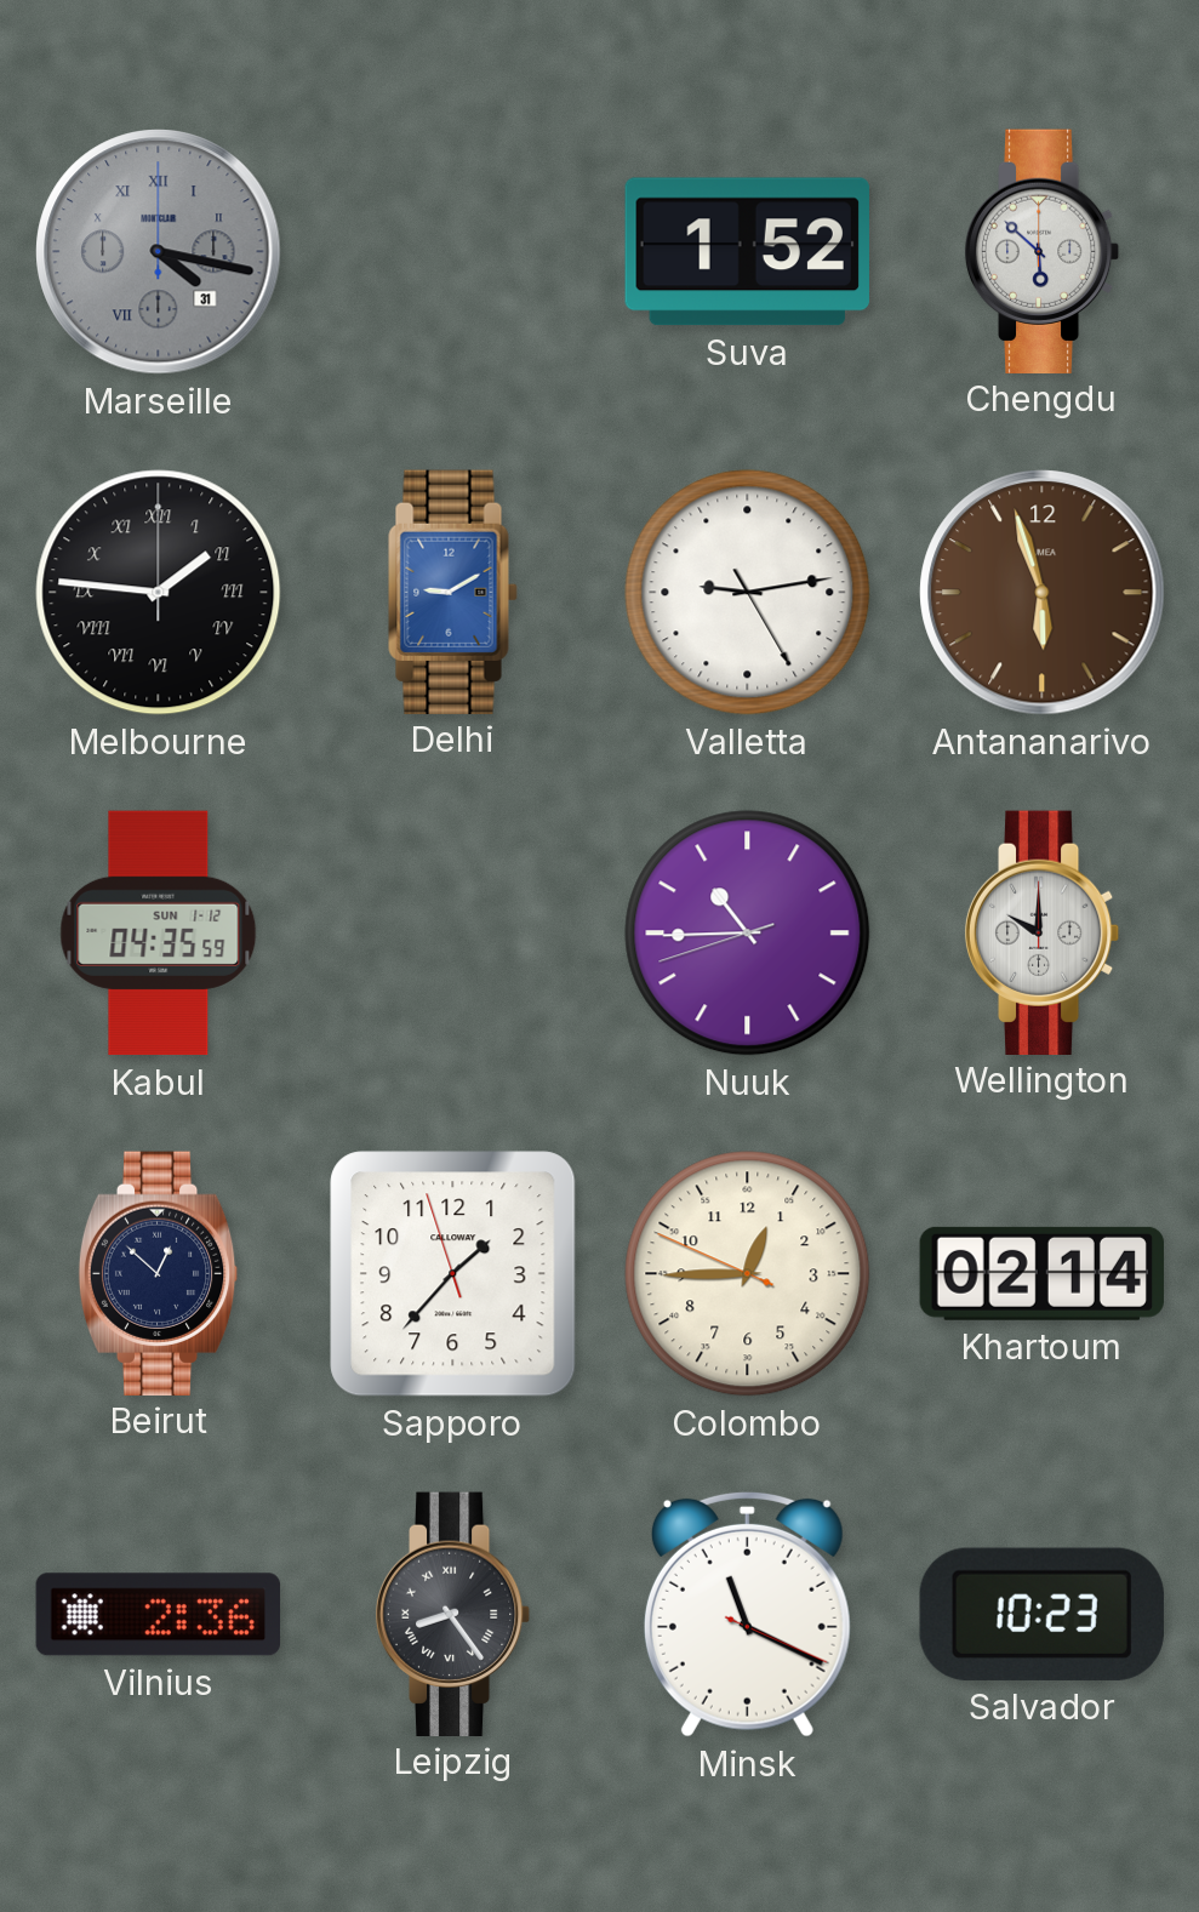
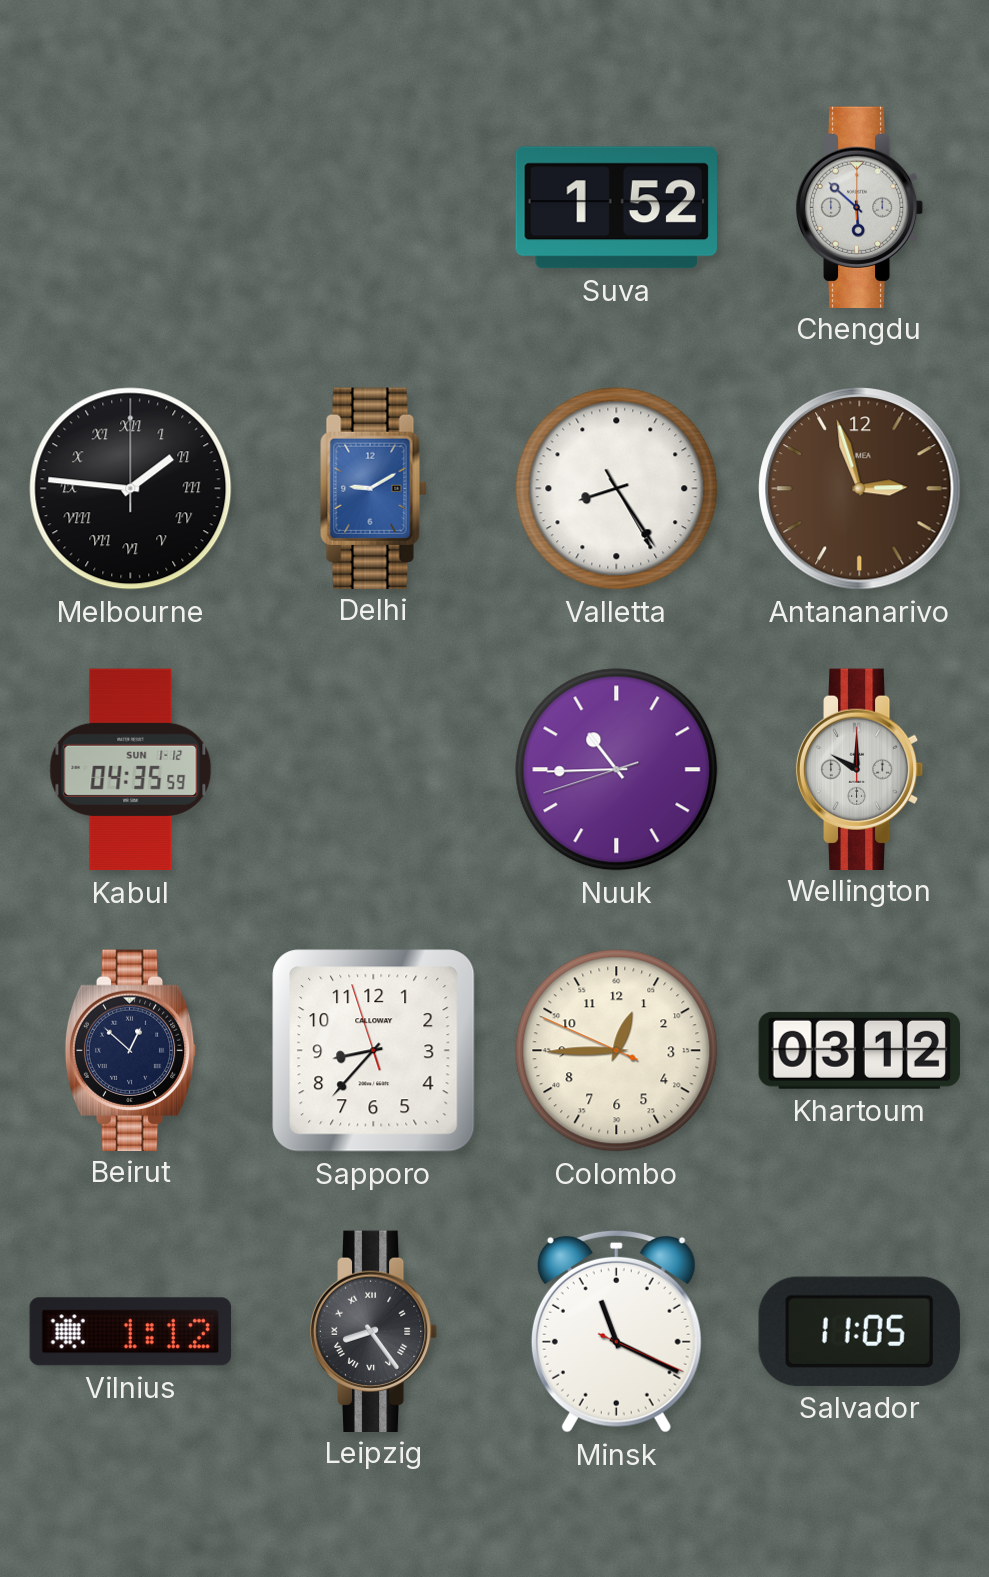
Marseille: 4:17 -> none (159, 252)
Valletta: 9:13 -> 8:24 (617, 489)
Antananarivo: 5:57 -> 2:57 (860, 489)
Sapporo: 1:36 -> 8:36 (374, 1051)
Khartoum: 02:14 -> 03:12 (859, 1050)
Vilnius: 2:36 -> 1:12 (130, 1332)
Salvador: 10:23 -> 11:05 (859, 1331)
